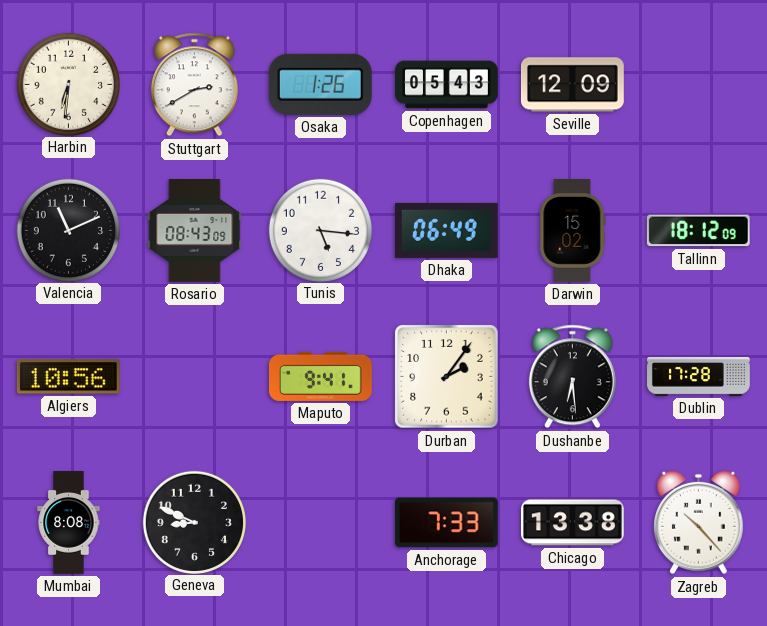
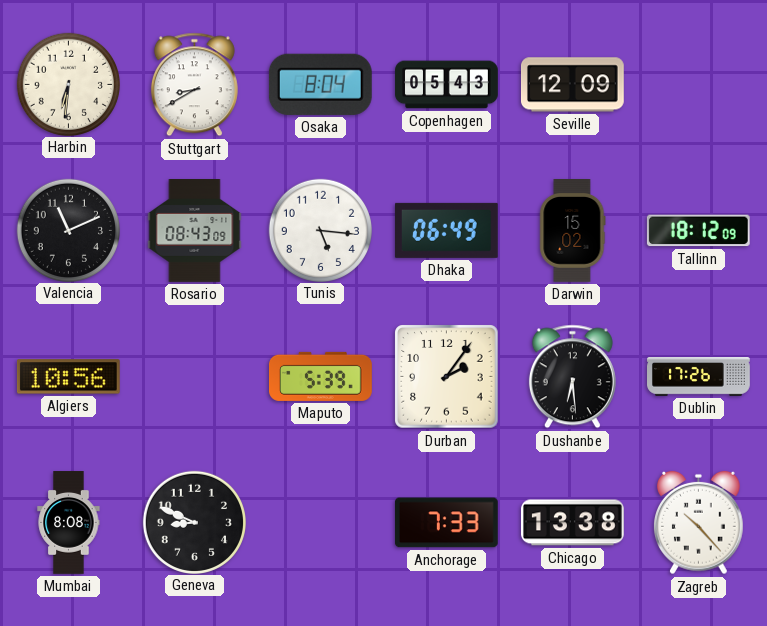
Stuttgart: 2:40 -> 8:40 (194, 85)
Osaka: 1:26 -> 8:04 (320, 84)
Maputo: 9:41 -> 5:39 (321, 376)
Dublin: 17:28 -> 17:26 (699, 377)
